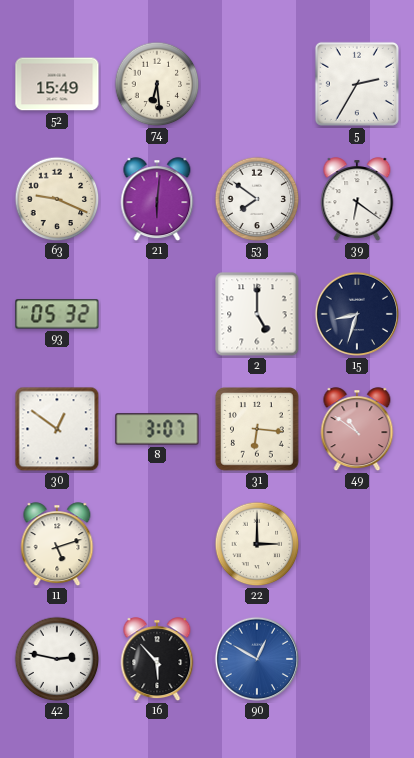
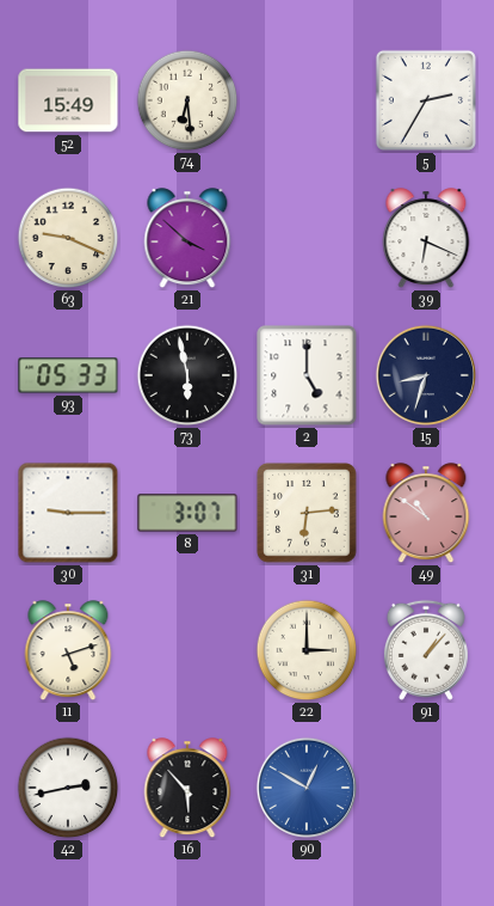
21: 6:01 -> 3:52 (187, 239)
53: 7:51 -> none (257, 199)
39: 6:21 -> 6:19 (426, 239)
93: 05:32 -> 05:33 (68, 375)
73: none -> 5:58 (187, 375)
30: 12:51 -> 9:15 (68, 513)
31: 6:16 -> 6:14 (308, 514)
91: none -> 1:07 (426, 650)
42: 2:47 -> 2:43 (68, 788)
